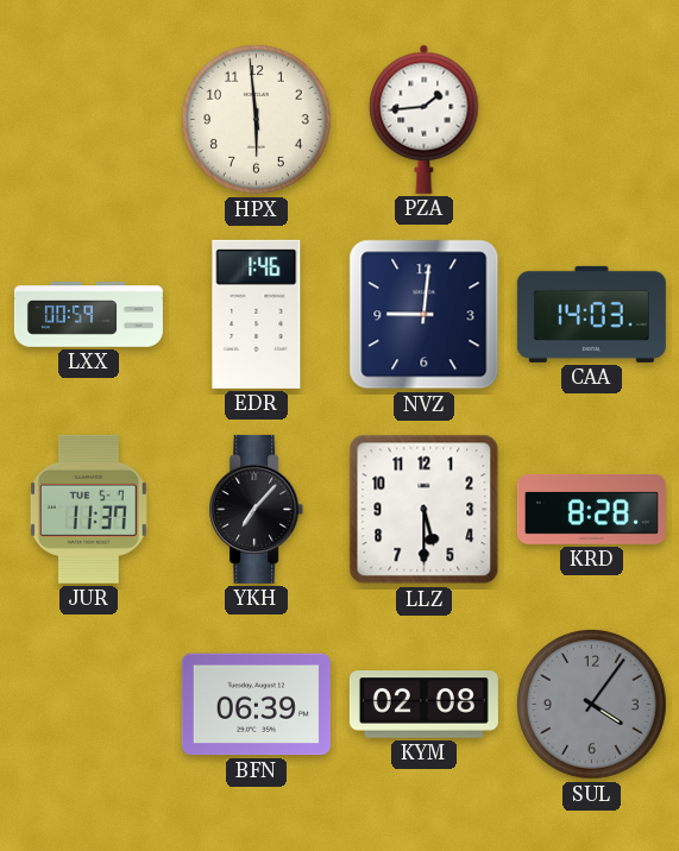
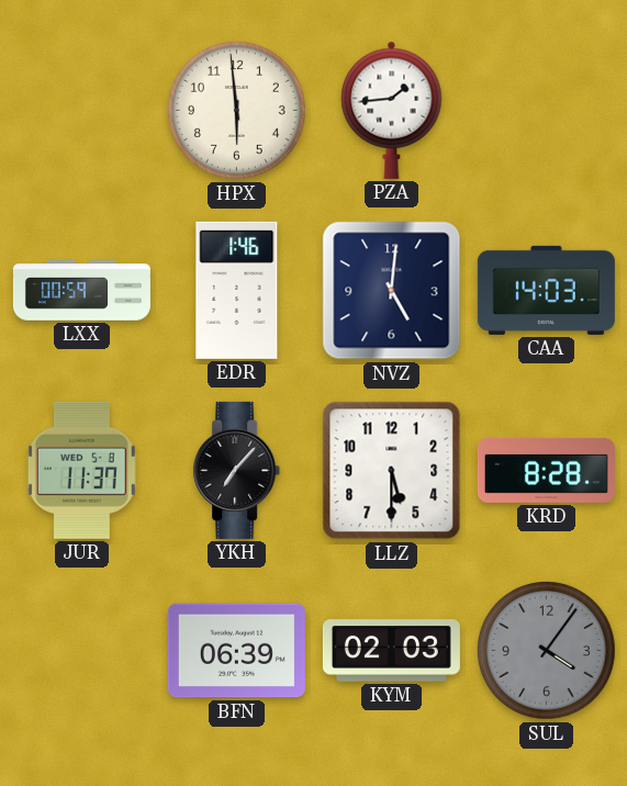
NVZ: 9:01 -> 5:01 (392, 291)
JUR date: TUE 5-7 -> WED 5-8 (81, 470)
KYM: 02:08 -> 02:03 (391, 651)
